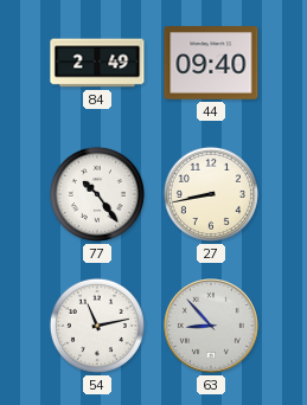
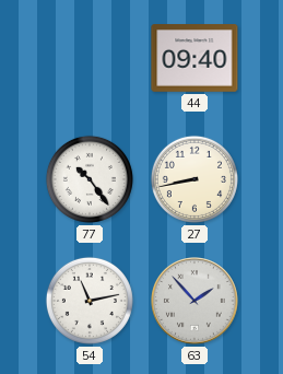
84: 2:49 -> none (97, 63)
63: 8:53 -> 1:53 (196, 302)
